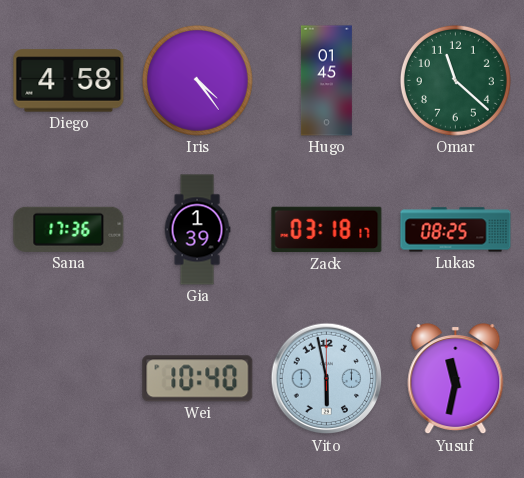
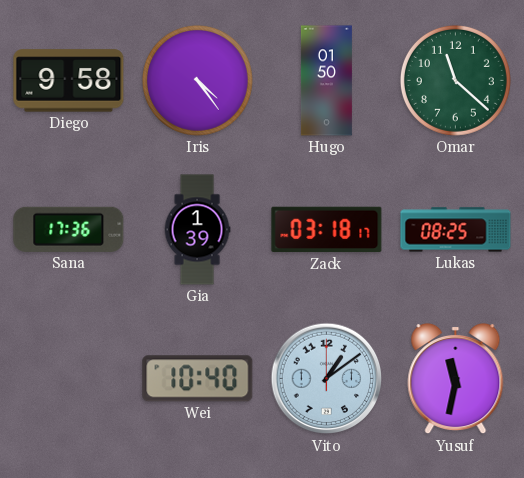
Diego: 4:58 -> 9:58 (69, 81)
Hugo: 01:45 -> 01:50 (326, 81)
Vito: 5:58 -> 1:09 (327, 379)
